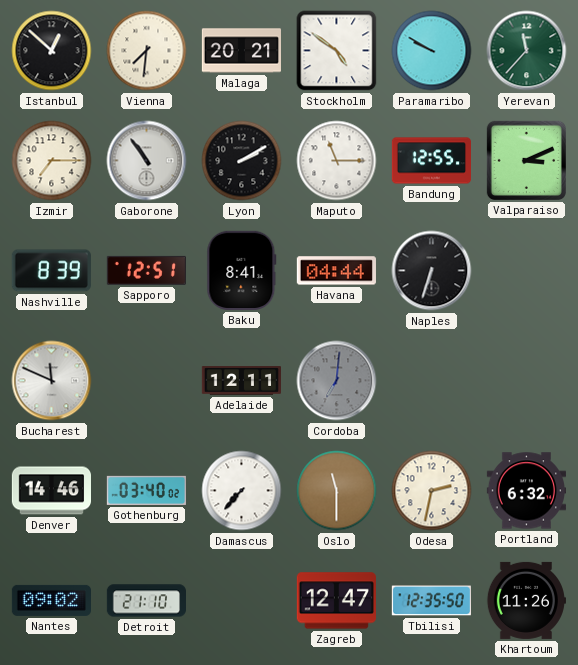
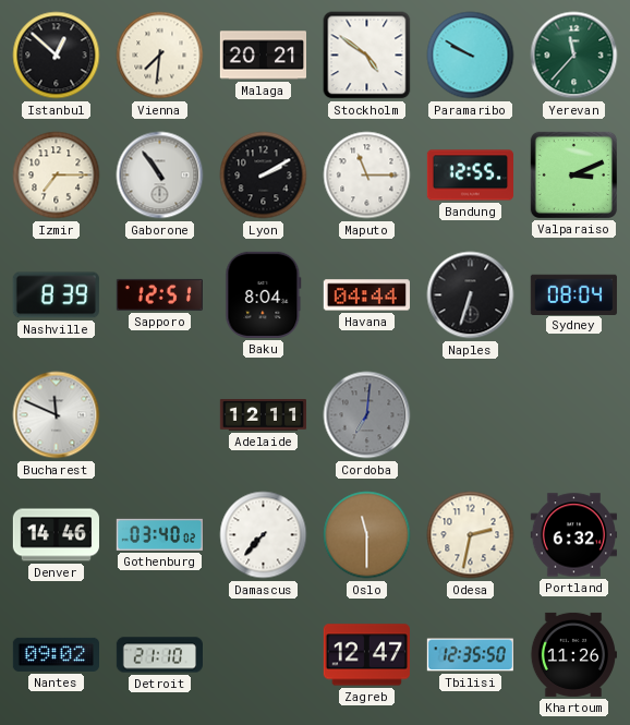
Baku: 8:41 -> 8:04 (264, 294)
Sydney: none -> 08:04 (573, 294)
